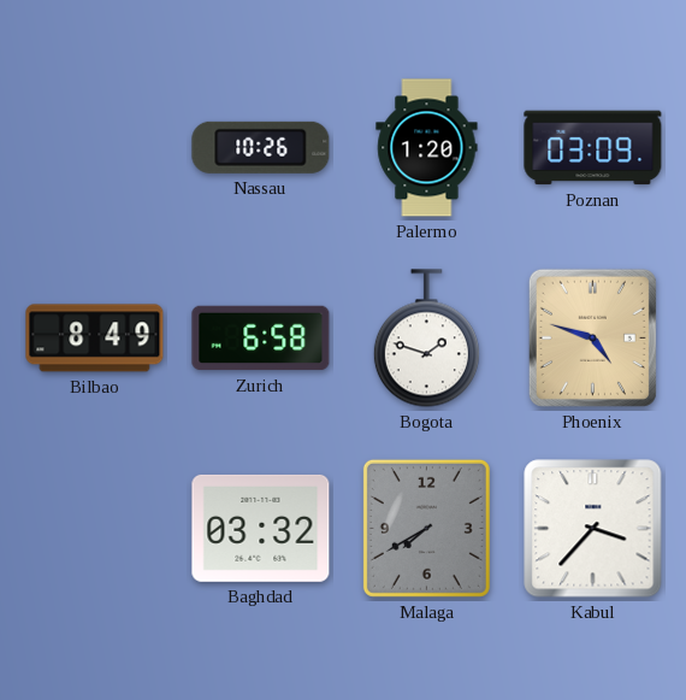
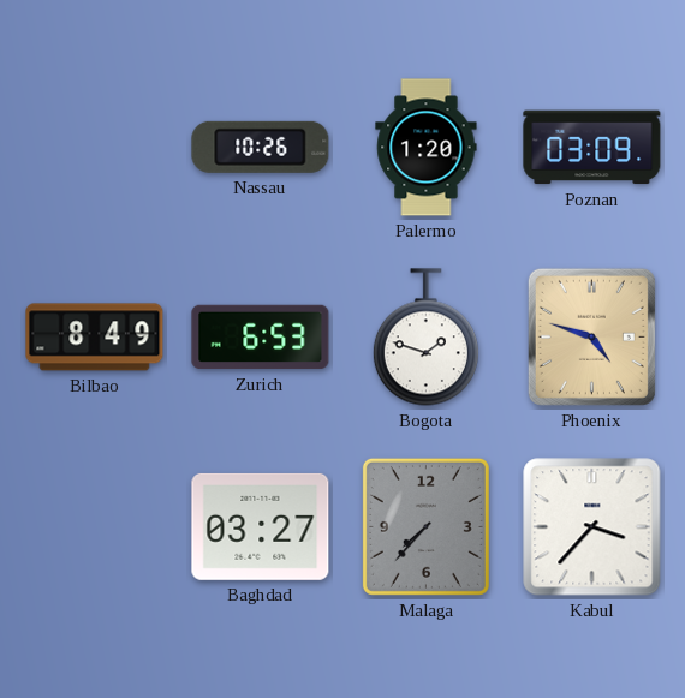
Zurich: 6:58 -> 6:53 (261, 338)
Baghdad: 03:32 -> 03:27 (261, 526)
Malaga: 7:40 -> 7:37 (425, 526)
